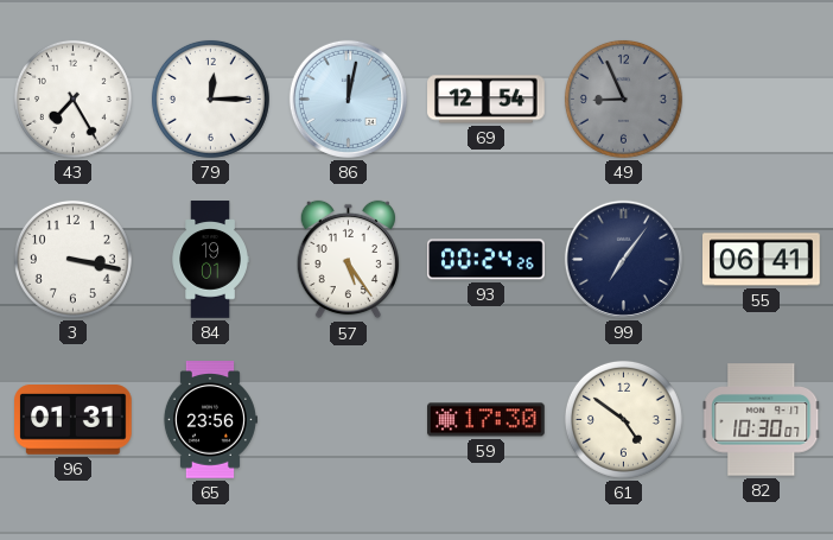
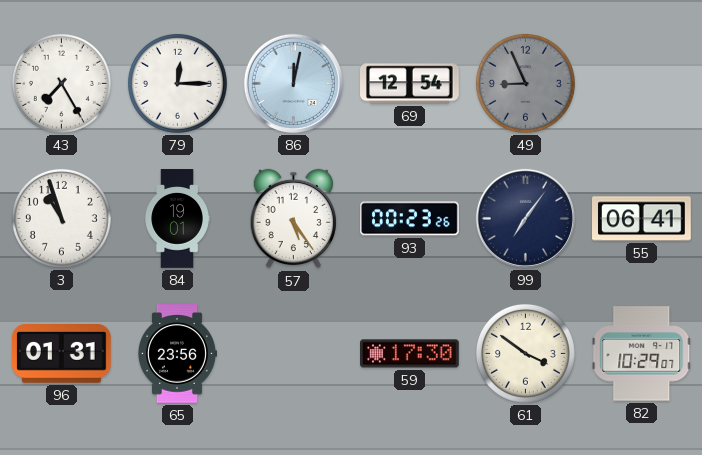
3: 3:17 -> 10:57 (61, 218)
93: 00:24 -> 00:23 (410, 219)
61: 4:51 -> 3:51 (525, 353)
82: 10:30 -> 10:29 (642, 354)
